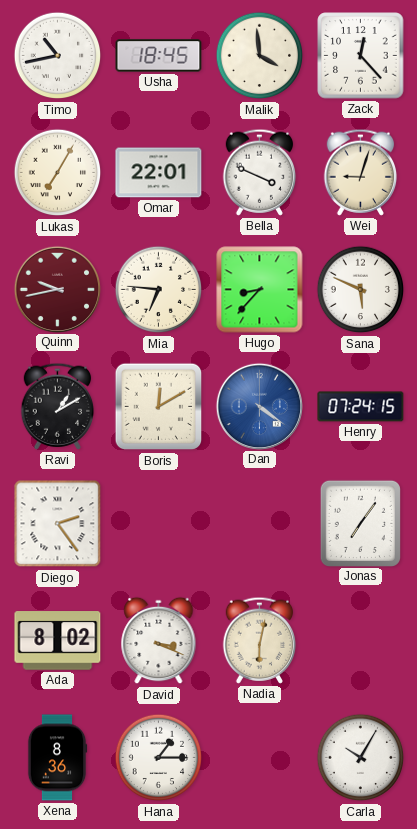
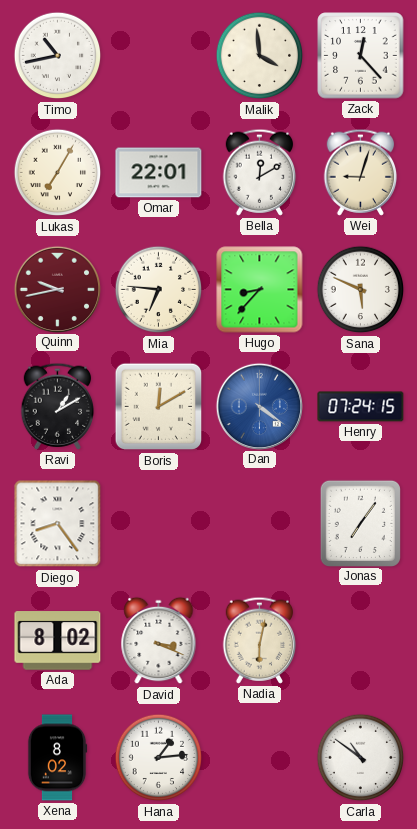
Usha: 18:45 -> none (159, 56)
Bella: 3:49 -> 12:10 (260, 172)
Diego: 2:24 -> 8:24 (58, 524)
Xena: 8:36 -> 8:02 (57, 758)
Hana: 1:15 -> 1:14 (159, 758)
Carla: 10:05 -> 10:51 (361, 758)
